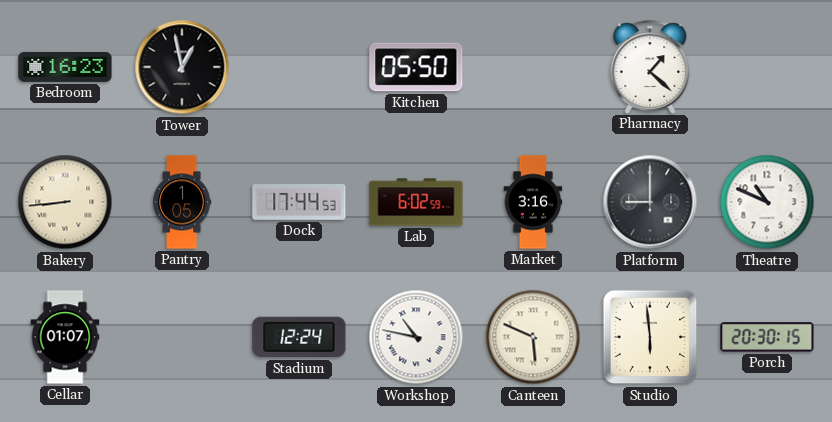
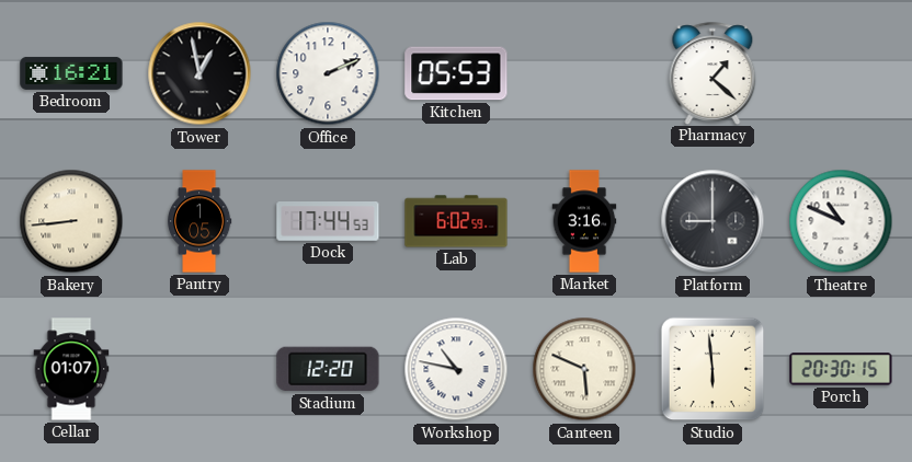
Bedroom: 16:23 -> 16:21 (71, 73)
Office: none -> 2:11 (328, 73)
Kitchen: 05:50 -> 05:53 (456, 73)
Stadium: 12:24 -> 12:20 (328, 369)
